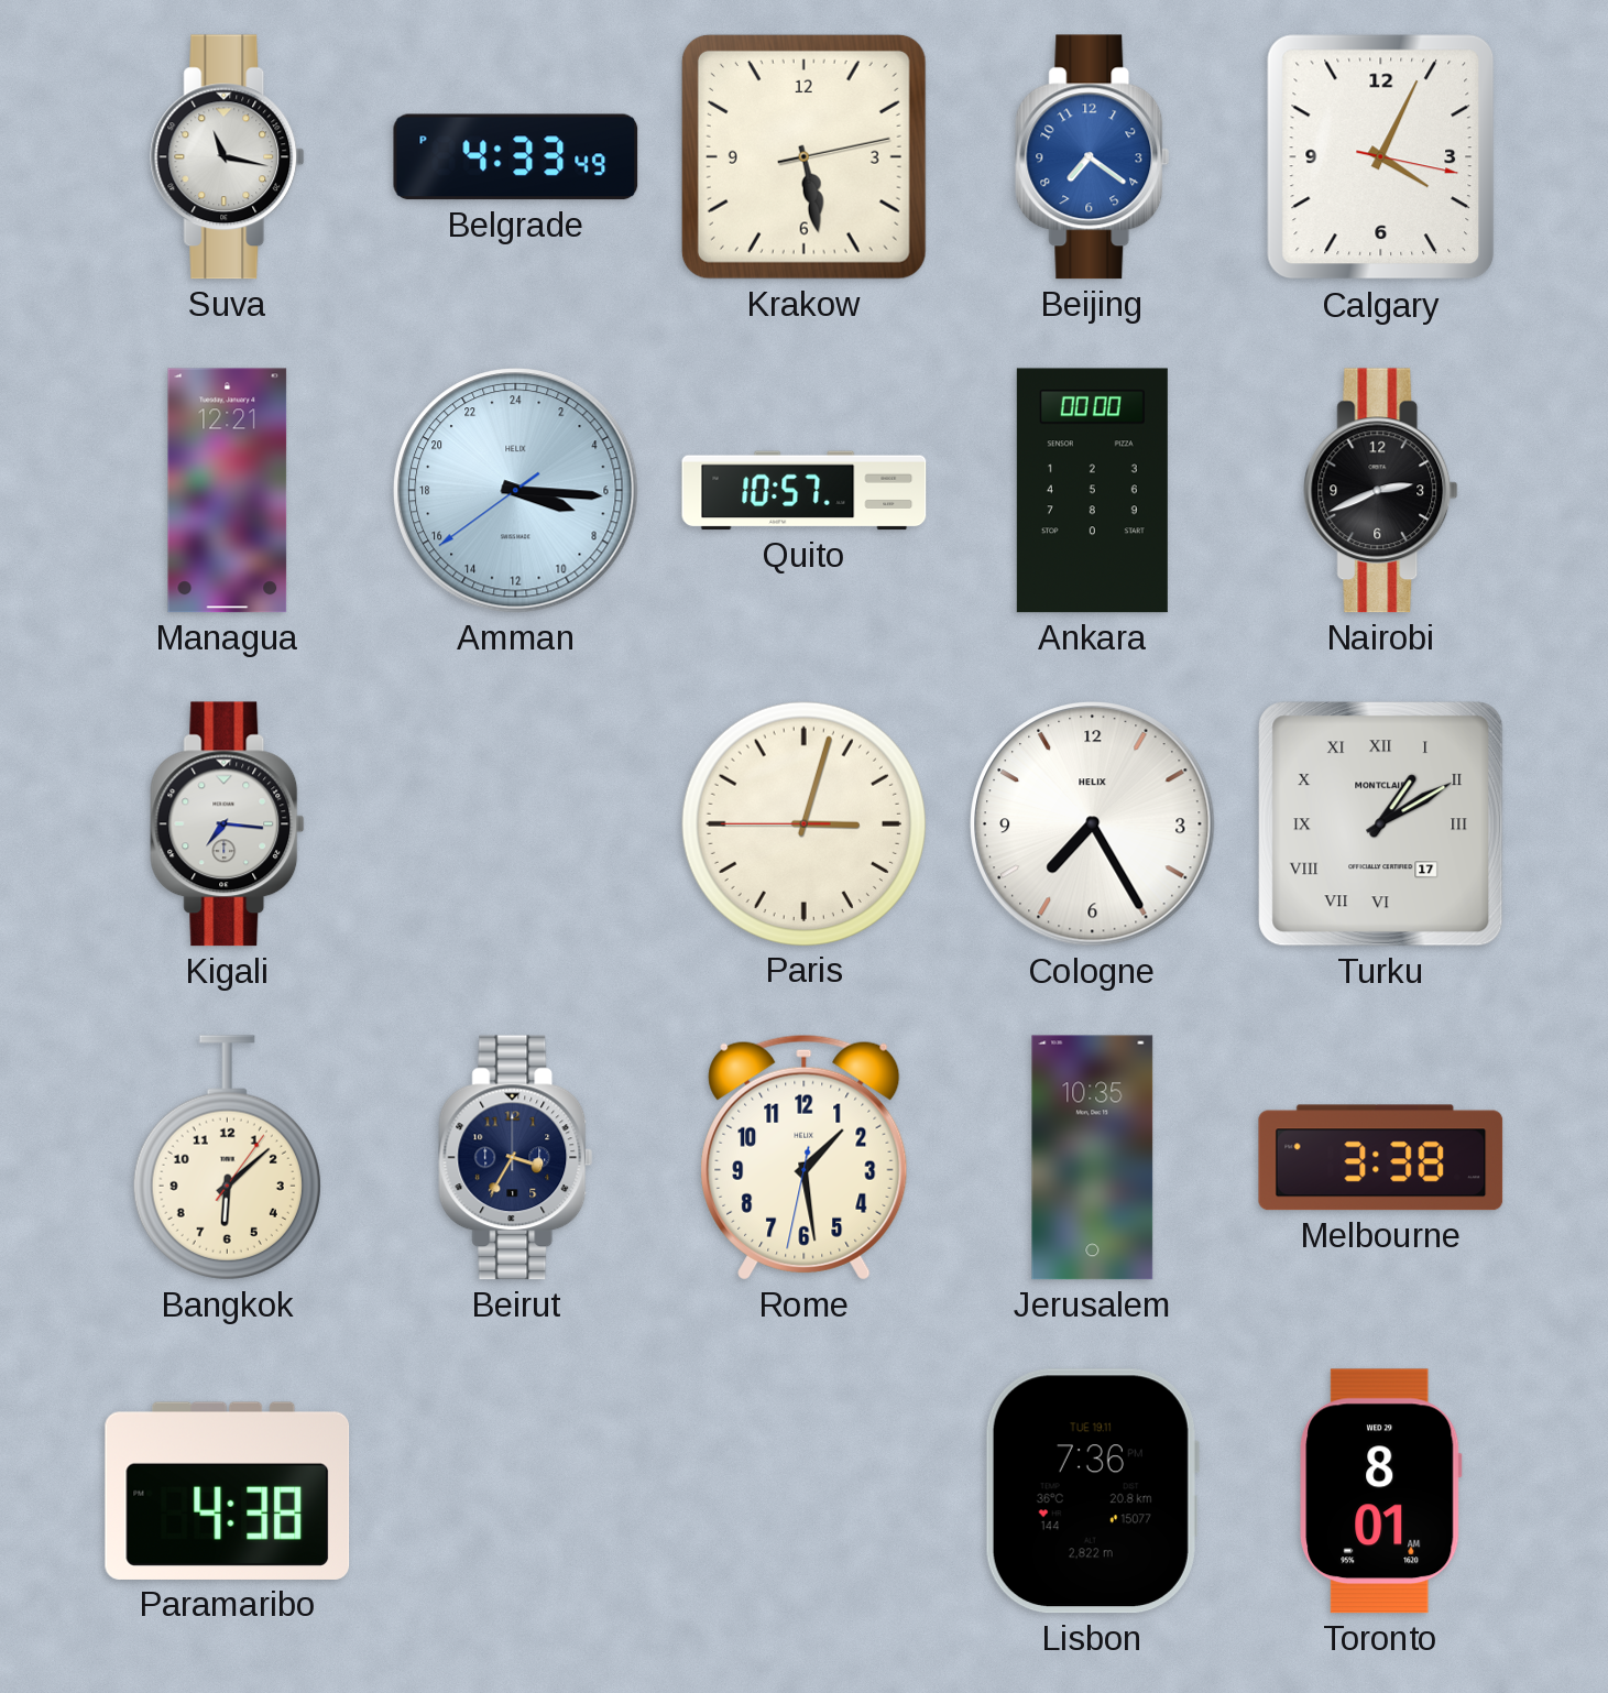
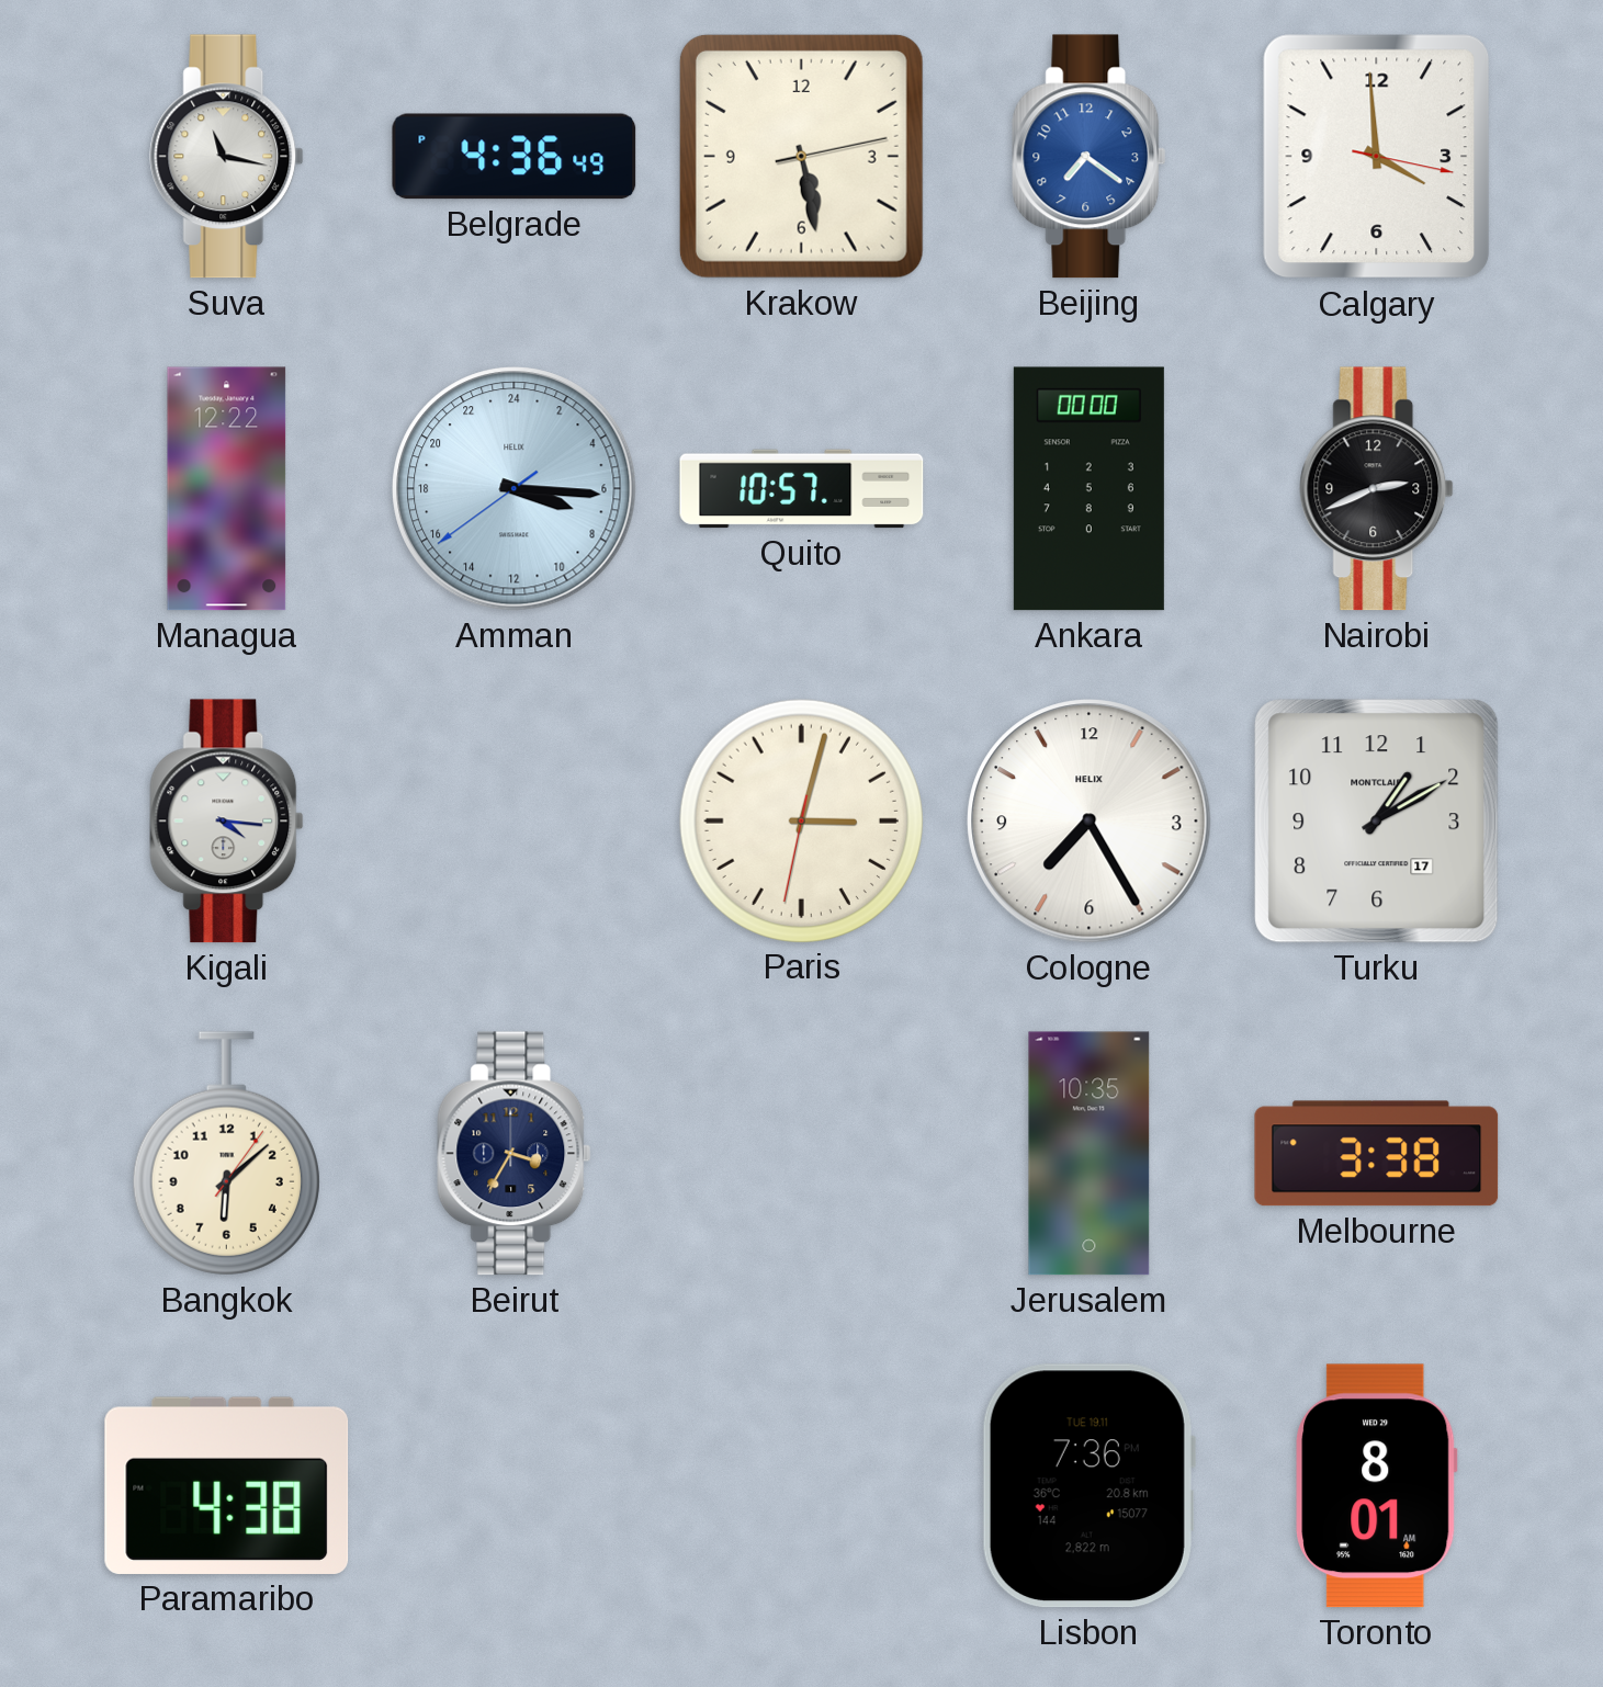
Belgrade: 4:33 -> 4:36 (515, 157)
Calgary: 4:04 -> 3:59 (1377, 157)
Managua: 12:21 -> 12:22 (227, 489)
Kigali: 7:16 -> 4:16 (227, 822)
Paris: 3:02:45 -> 3:02:32 (801, 820)
Turku numerals: Roman -> Arabic (1377, 822)
Rome: 1:28 -> none (805, 1157)
